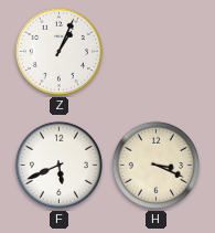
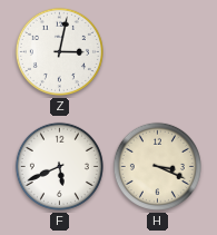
Z: 1:04 -> 3:02 (59, 51)
